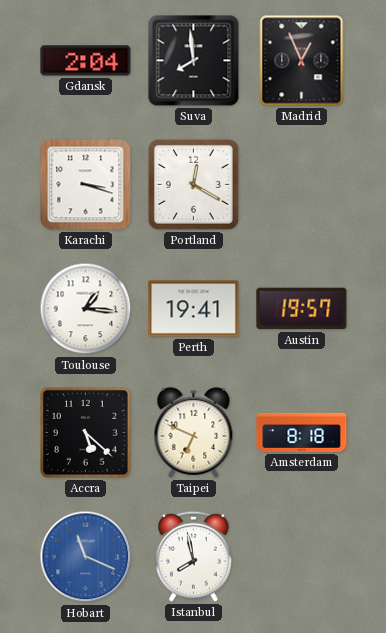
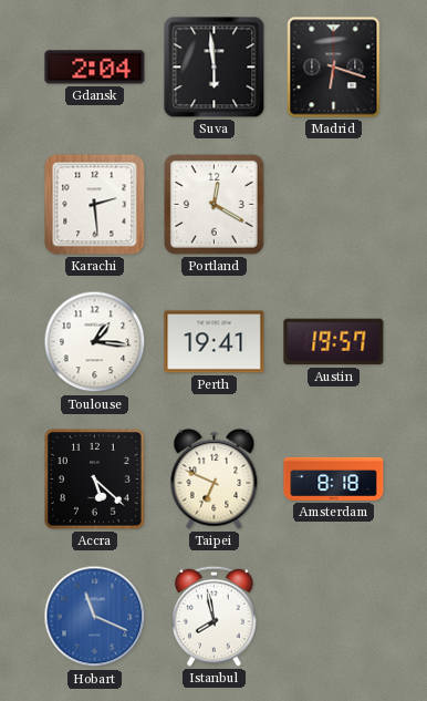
Suva: 7:59 -> 5:59 (215, 68)
Madrid: 12:56 -> 6:18 (334, 68)
Karachi: 3:18 -> 2:29 (95, 205)
